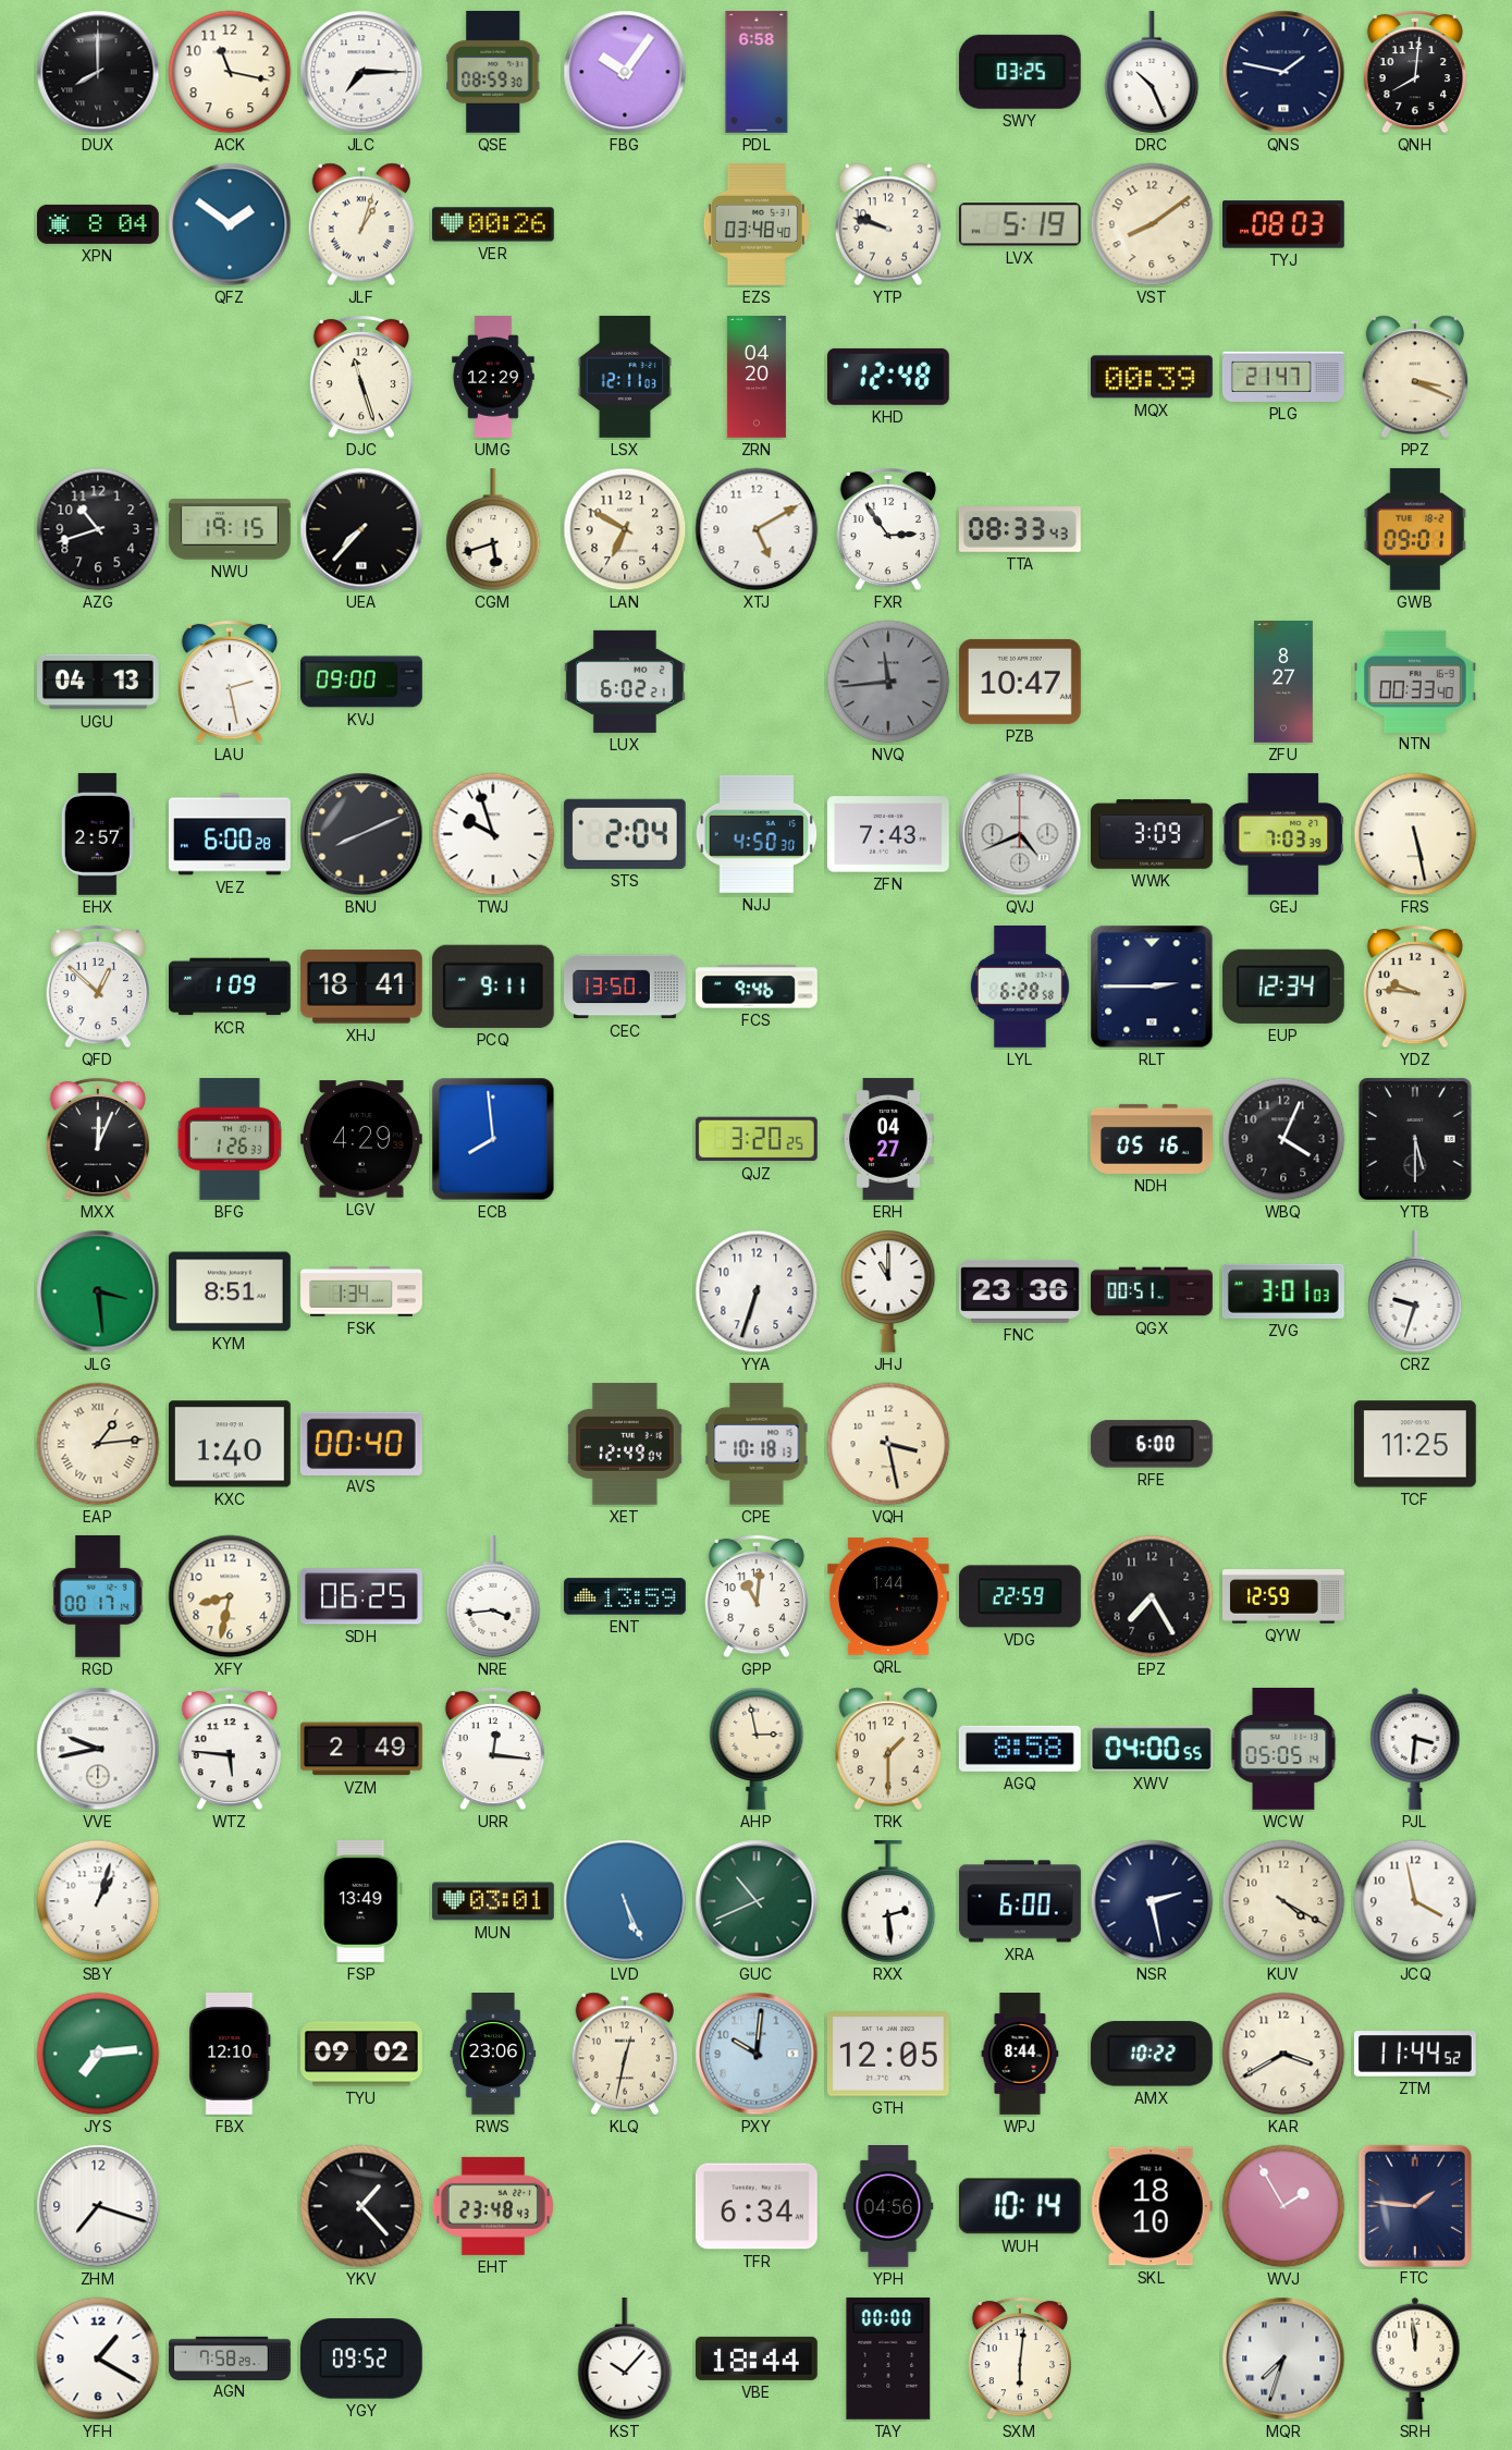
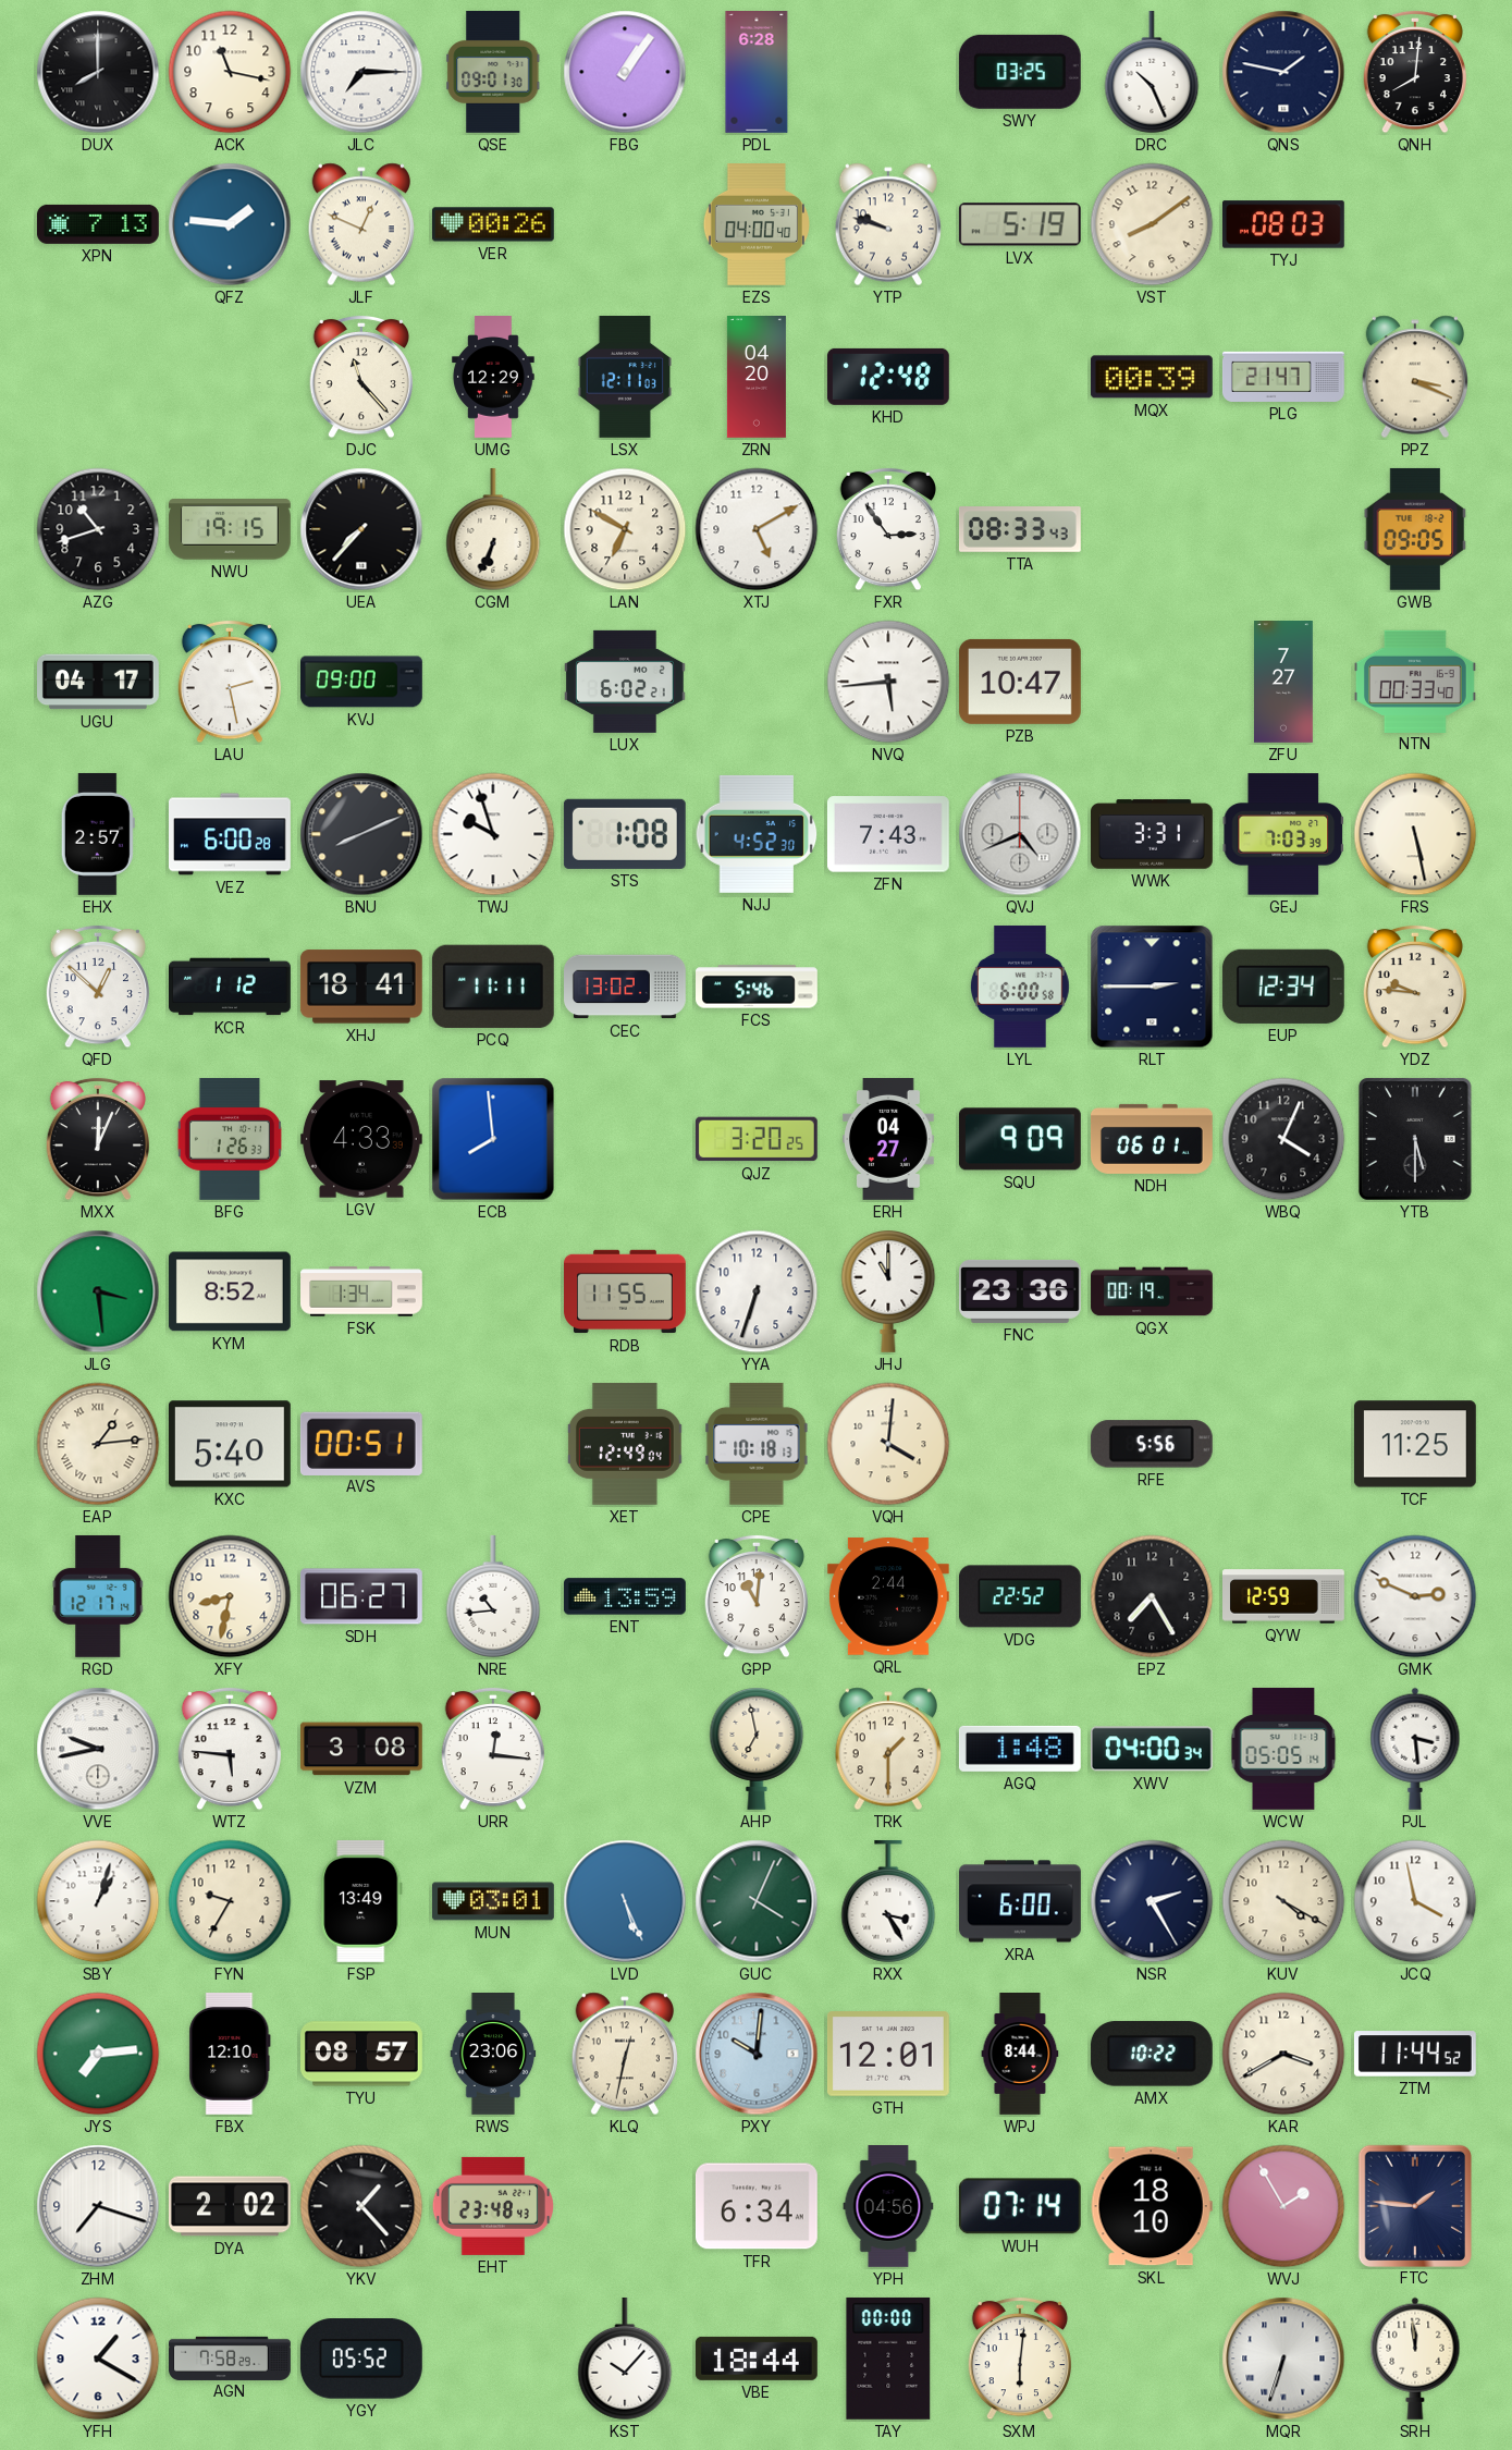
QSE: 08:59 -> 09:01 (493, 72)
FBG: 10:06 -> 1:06 (625, 72)
PDL: 6:58 -> 6:28 (757, 73)
XPN: 8:04 -> 7:13 (98, 224)
QFZ: 1:51 -> 1:46 (230, 224)
JLF: 1:03 -> 12:49 (360, 224)
EZS: 03:48 -> 04:00 (757, 225)
DJC: 11:27 -> 11:23 (360, 377)
CGM: 5:42 -> 6:34 (493, 529)
GWB: 09:01 -> 09:05 (1415, 529)
UGU: 04:13 -> 04:17 (99, 682)
NVQ: 11:44 -> 5:44 (888, 682)
NVQ dial: grey -> white (888, 682)
ZFU: 8:27 -> 7:27 (1284, 683)
STS: 2:04 -> 1:08 (625, 834)
NJJ: 4:50 -> 4:52 (757, 834)
WWK: 3:09 -> 3:31 (1153, 834)
KCR: 1:09 -> 1:12 (231, 987)
PCQ: 9:11 -> 11:11 (493, 987)
CEC: 13:50 -> 13:02 (626, 987)
FCS: 9:46 -> 5:46 (758, 987)
LYL: 6:28 -> 6:00 (1020, 987)
LGV: 4:29 -> 4:33 (361, 1139)
SQU: none -> 9:09 (1020, 1139)
NDH: 05:16 -> 06:01 (1152, 1139)
KYM: 8:51 -> 8:52 (230, 1291)
RDB: none -> 11:55 (626, 1291)
QGX: 00:51 -> 00:19 (1152, 1291)
ZVG: 3:01 -> none (1283, 1291)
CRZ: 9:33 -> none (1415, 1291)
KXC: 1:40 -> 5:40 (230, 1444)
AVS: 00:40 -> 00:51 (361, 1443)
VQH: 3:28 -> 4:01 (888, 1444)
RFE: 6:00 -> 5:56 (1152, 1444)
RGD: 00:17 -> 12:17 (98, 1596)
SDH: 06:25 -> 06:27 (361, 1596)
NRE: 3:44 -> 10:44 (493, 1596)
QRL: 1:44 -> 2:44 (888, 1597)
VDG: 22:59 -> 22:52 (1020, 1596)
GMK: none -> 2:49 (1415, 1596)
VZM: 2:49 -> 3:08 (361, 1749)
AHP: 2:58 -> 6:58 (757, 1749)
AGQ: 8:58 -> 1:48 (1020, 1749)
XWV: 04:00:55 -> 04:00:34 (1152, 1749)
PJL: 3:31 -> 3:29 (1415, 1749)
FYN: none -> 9:35 (230, 1901)
GUC: 10:41 -> 4:04 (757, 1901)
RXX: 2:29 -> 3:25 (888, 1901)
NSR: 2:28 -> 2:25 (1152, 1901)
TYU: 09:02 -> 08:57 (362, 2054)
GTH: 12:05 -> 12:01 (888, 2054)
DYA: none -> 2:02 (231, 2206)
WUH: 10:14 -> 07:14 (1020, 2206)
YGY: 09:52 -> 05:52 (361, 2359)
MQR: 7:33 -> 6:33 (1283, 2359)
